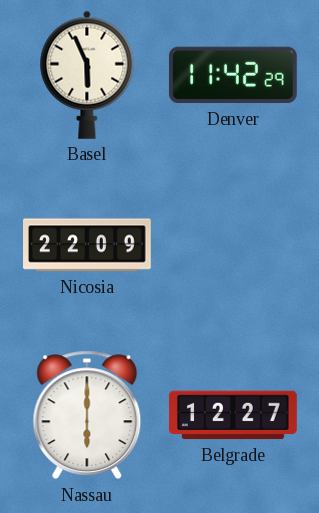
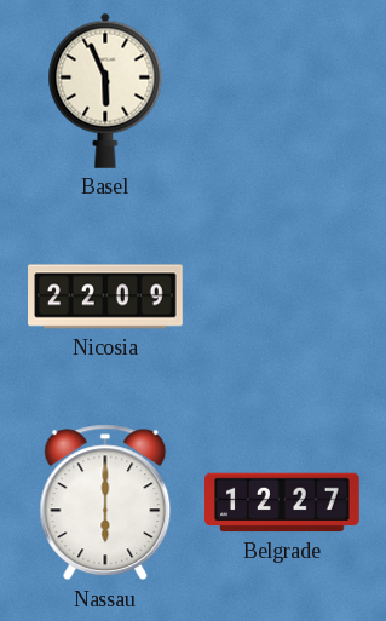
Denver: 11:42 -> none (233, 75)
